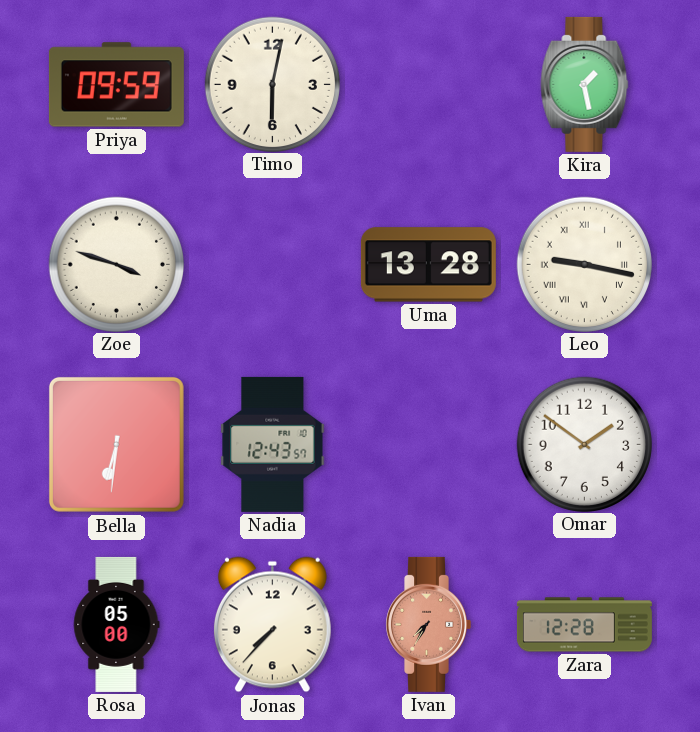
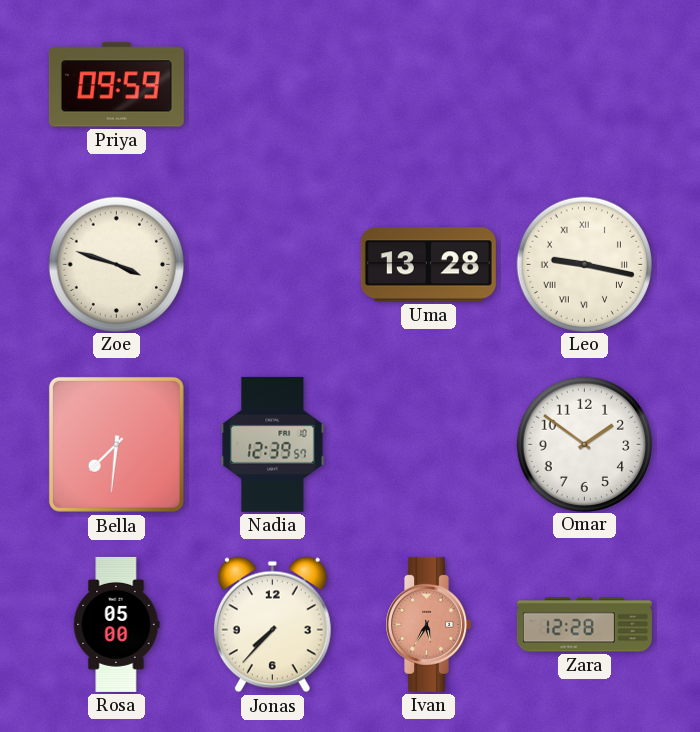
Timo: 6:02 -> none (272, 84)
Kira: 1:28 -> none (585, 84)
Bella: 6:31 -> 7:31 (116, 444)
Nadia: 12:43 -> 12:39 (273, 444)
Ivan: 7:35 -> 5:35 (428, 624)
